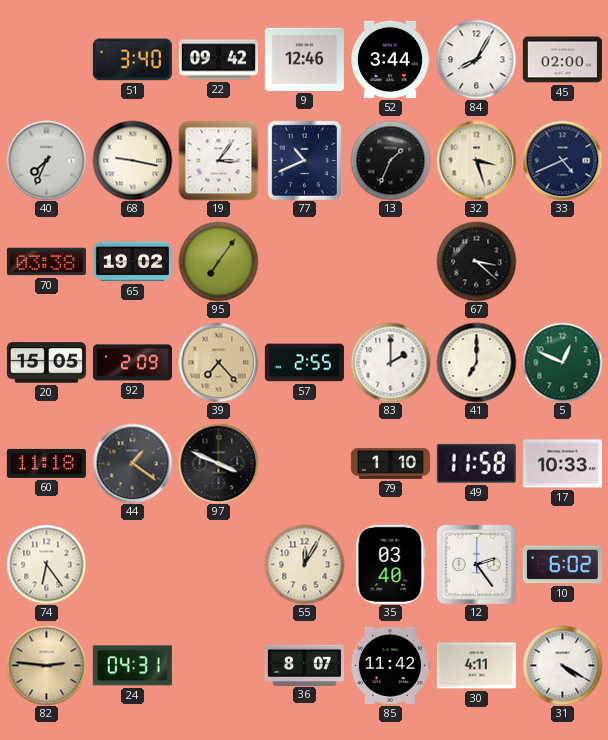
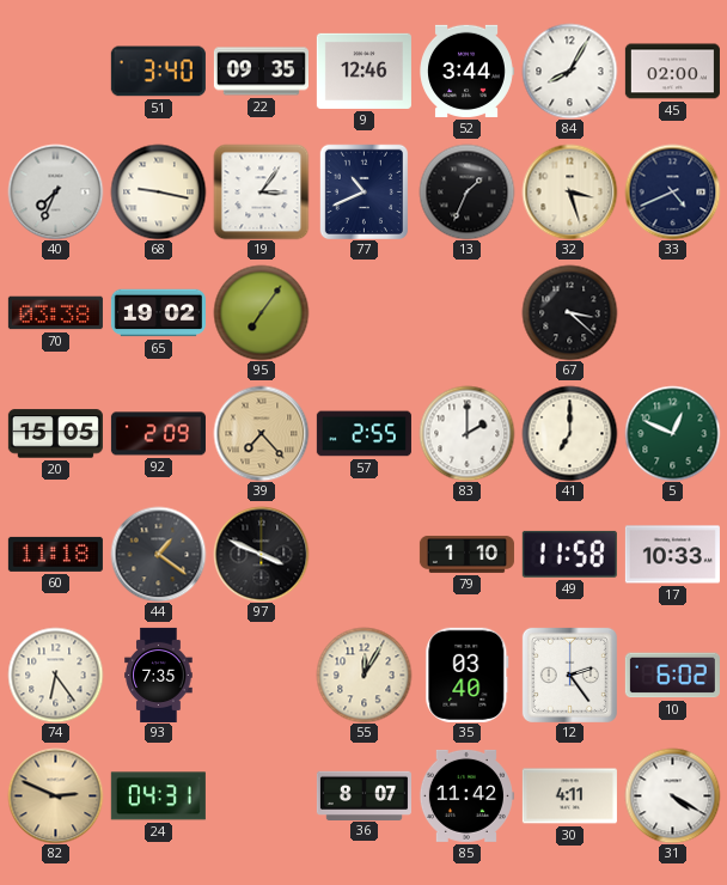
22: 09:42 -> 09:35 (261, 72)
93: none -> 7:35 (159, 675)
82: 2:46 -> 2:49 (55, 795)
